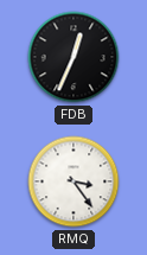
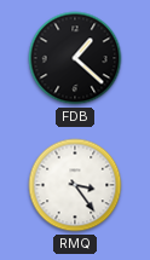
FDB: 12:34 -> 1:22 (75, 58)
